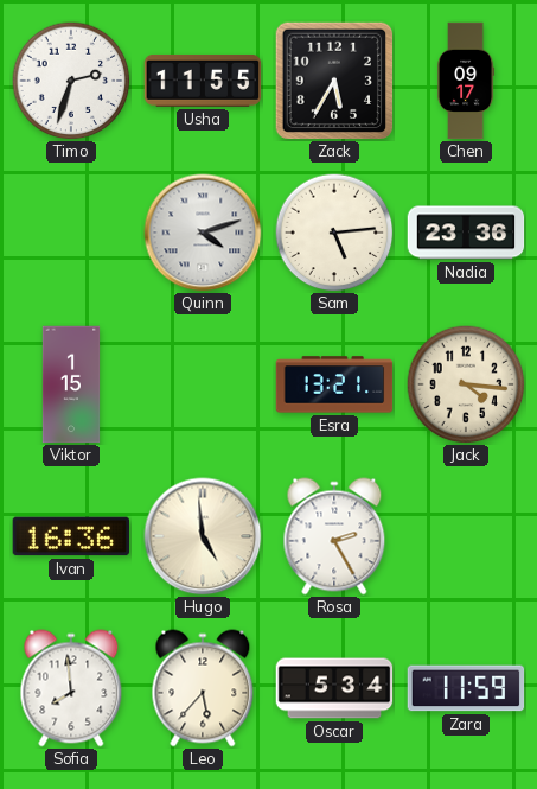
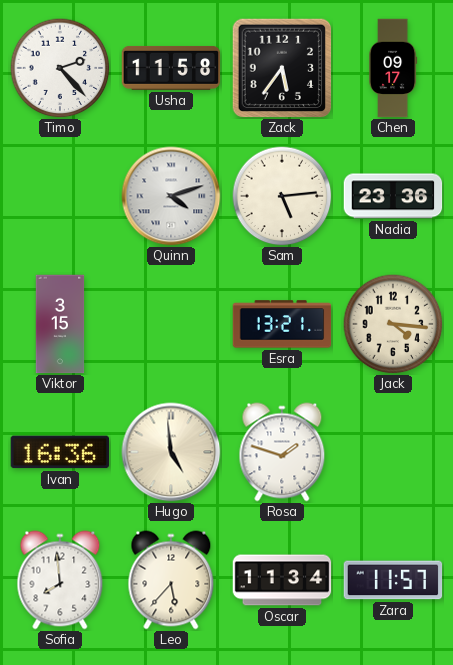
Timo: 2:33 -> 2:23 (60, 68)
Usha: 11:55 -> 11:58 (171, 68)
Zack: 5:35 -> 5:36 (282, 68)
Viktor: 1:15 -> 3:15 (60, 324)
Rosa: 2:25 -> 1:48 (282, 452)
Oscar: 5:34 -> 11:34 (282, 580)
Zara: 11:59 -> 11:57 (393, 580)
